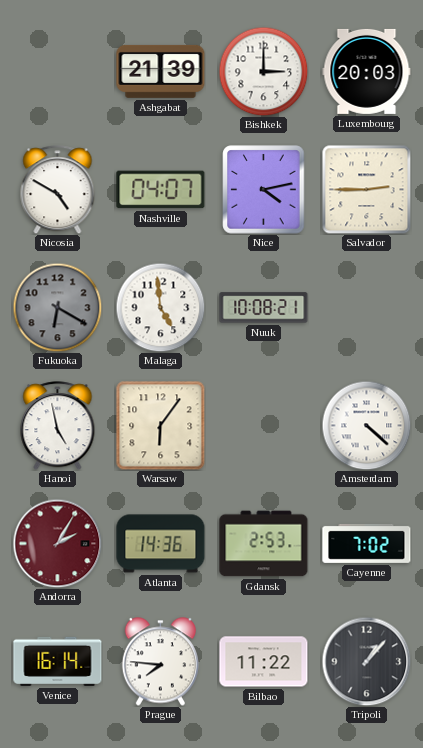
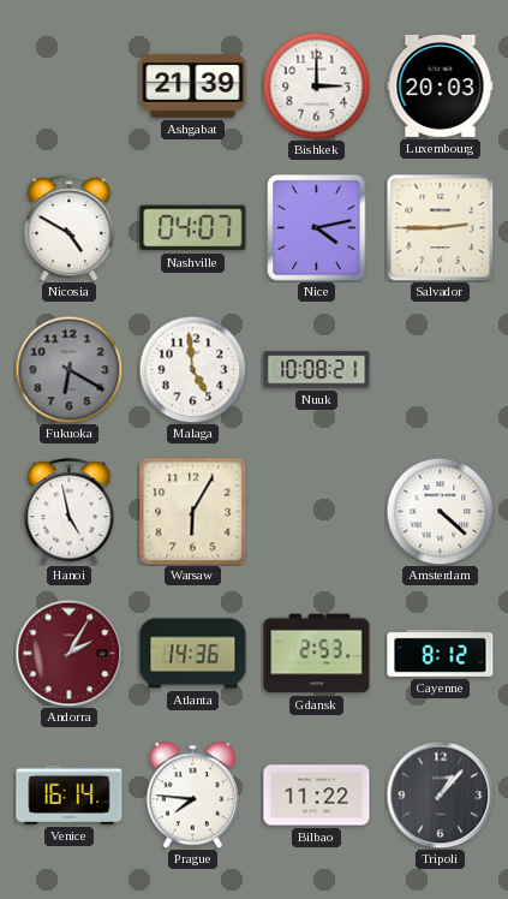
Warsaw: 6:06 -> 6:05 (192, 511)
Cayenne: 7:02 -> 8:12 (441, 653)
